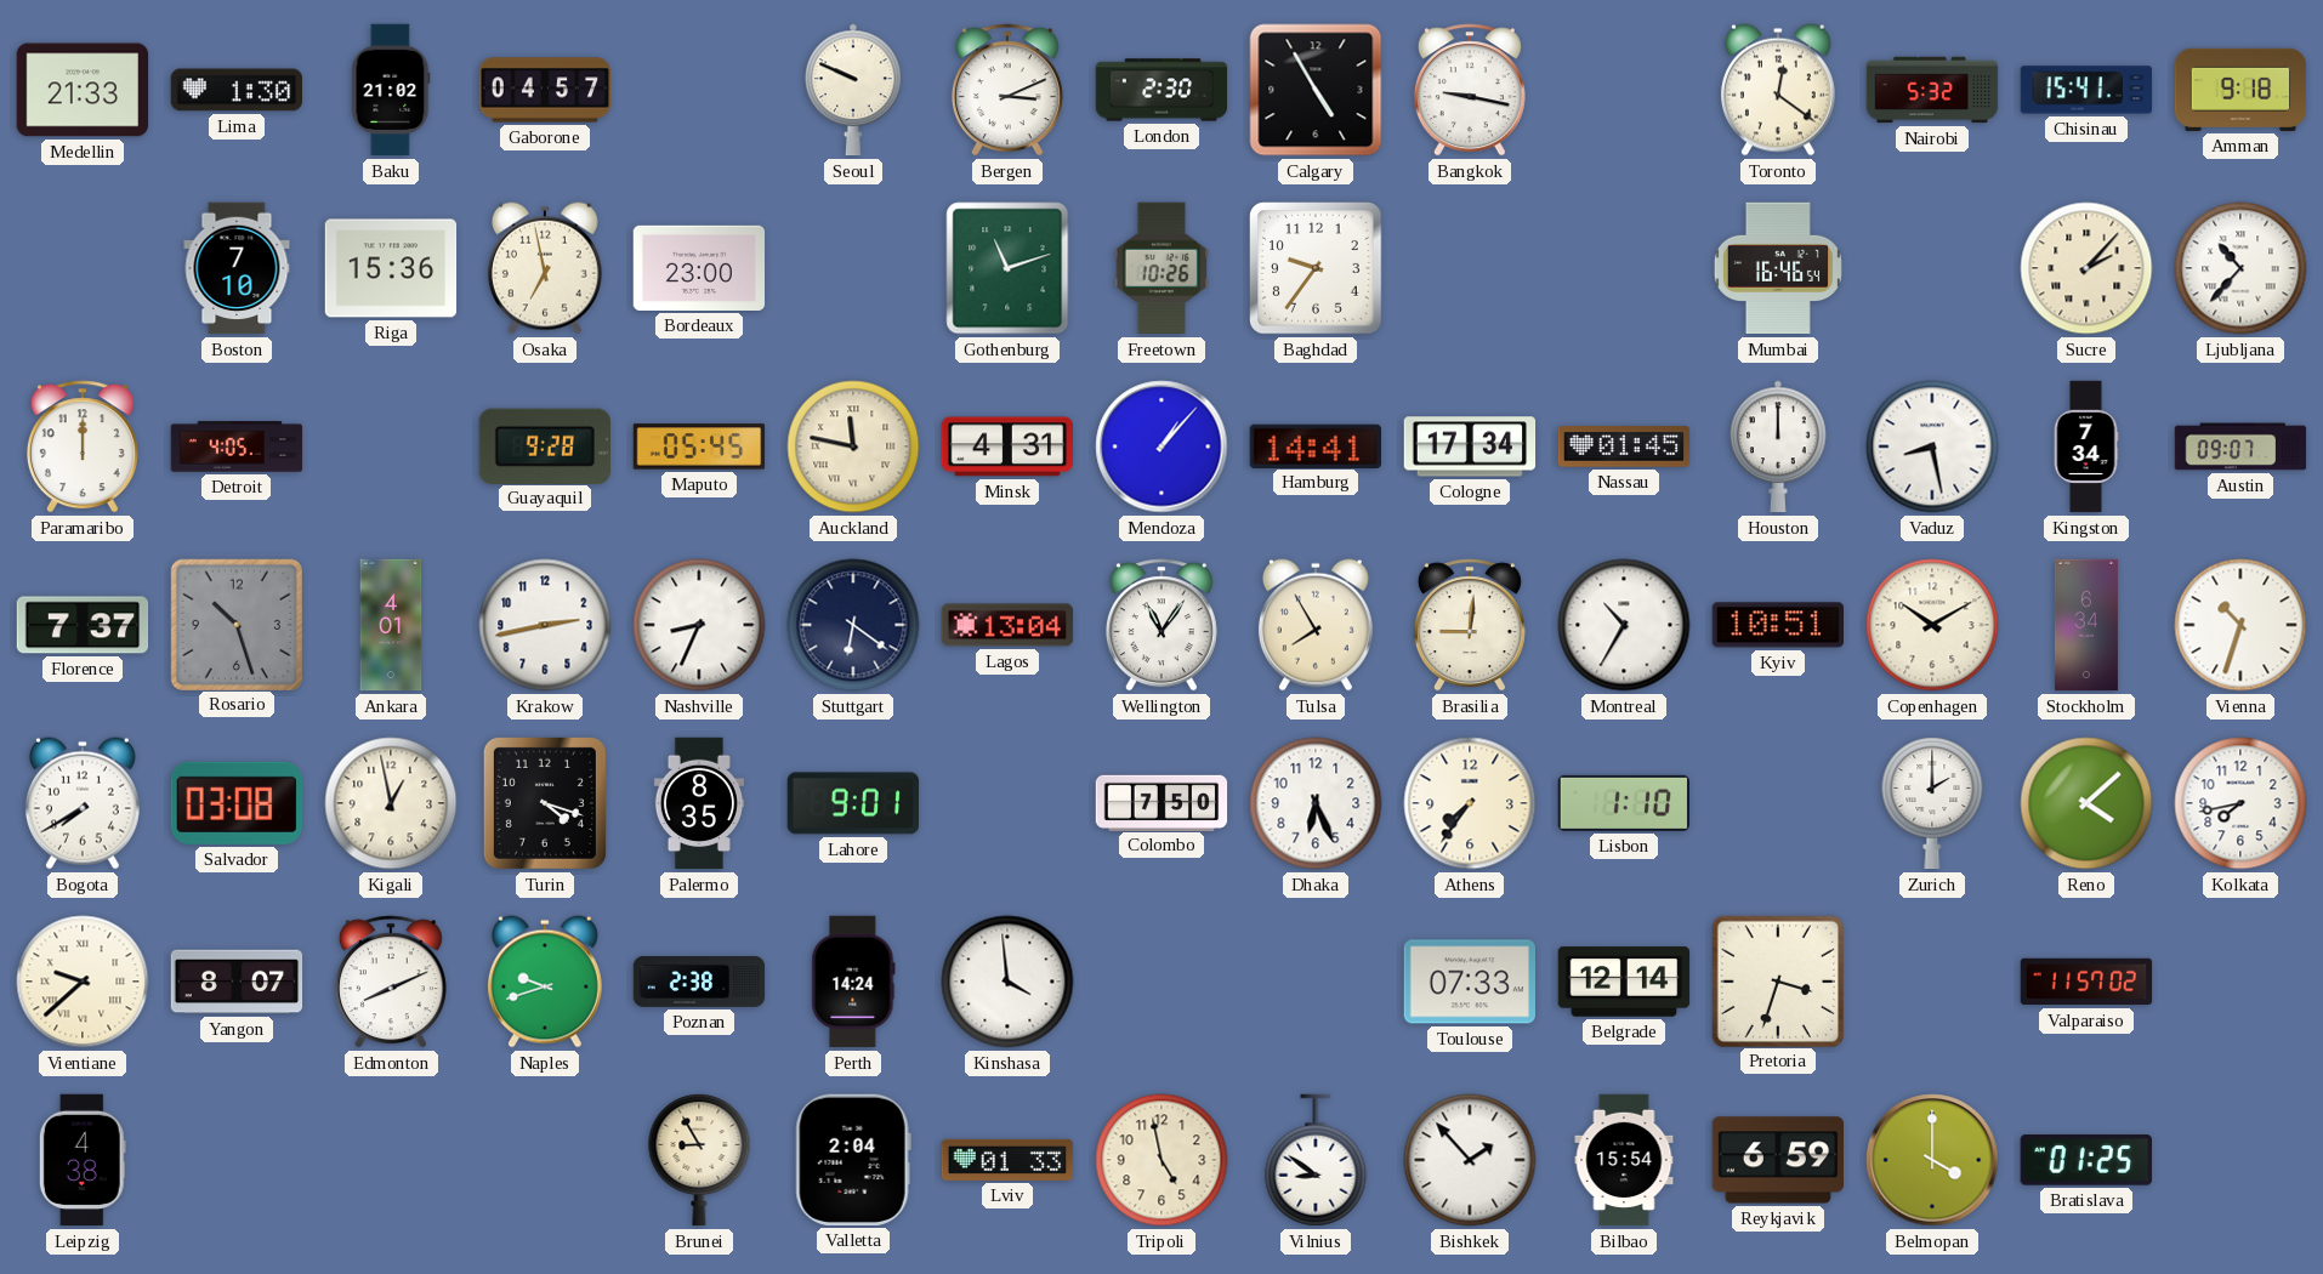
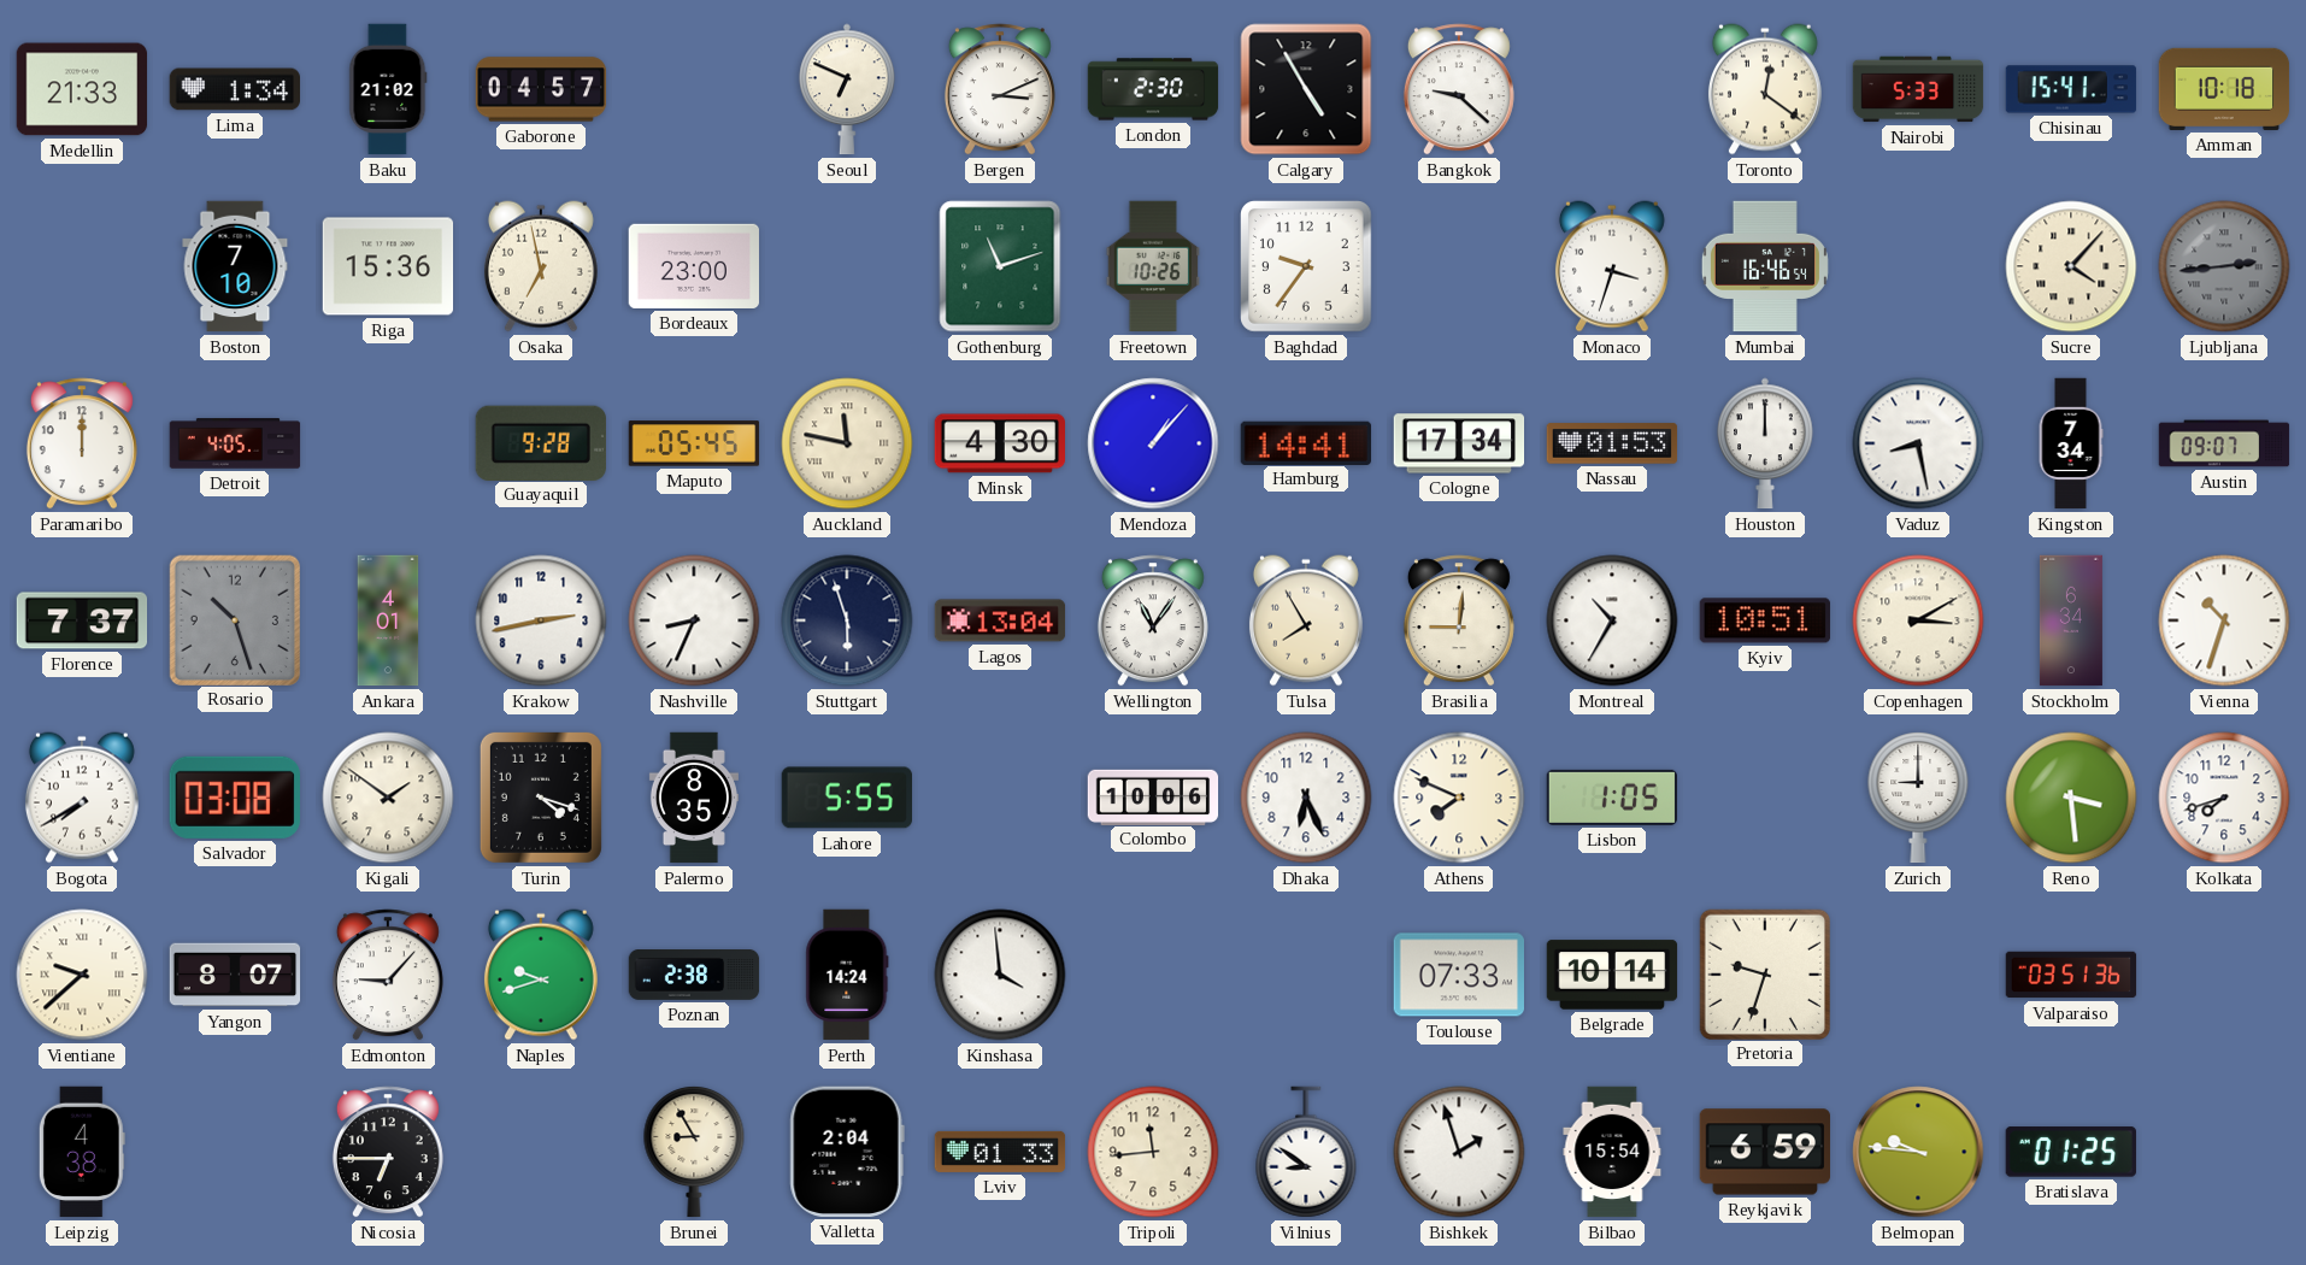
Lima: 1:30 -> 1:34 (234, 89)
Seoul: 9:49 -> 6:49 (847, 89)
Bangkok: 9:17 -> 9:22 (1459, 89)
Nairobi: 5:32 -> 5:33 (1918, 89)
Amman: 9:18 -> 10:18 (2224, 89)
Monaco: none -> 3:33 (1612, 266)
Sucre: 2:07 -> 4:07 (2071, 266)
Ljubljana: 10:37 -> 2:44 (2224, 266)
Ljubljana dial: white -> grey (2224, 266)
Minsk: 4:31 -> 4:30 (1000, 443)
Nassau: 01:45 -> 01:53 (1612, 443)
Stuttgart: 6:21 -> 5:57 (847, 620)
Copenhagen: 10:10 -> 3:10 (1918, 620)
Kigali: 12:58 -> 1:51 (388, 798)
Lahore: 9:01 -> 5:55 (846, 798)
Colombo: 7:50 -> 10:06 (1153, 796)
Athens: 7:36 -> 7:49 (1459, 798)
Lisbon: 1:10 -> 1:05 (1612, 798)
Zurich: 2:00 -> 9:00 (1918, 799)
Reno: 4:08 -> 3:29 (2071, 798)
Kolkata: 7:43 -> 7:42 (2224, 798)
Edmonton: 8:11 -> 9:07 (388, 975)
Belgrade: 12:14 -> 10:14 (1612, 975)
Pretoria: 3:33 -> 9:33 (1764, 973)
Valparaiso: 11:57 -> 03:51 (2071, 975)
Nicosia: none -> 6:45 (388, 1152)
Tripoli: 4:58 -> 11:44 (1153, 1152)
Bishkek: 1:53 -> 1:57 (1459, 1152)
Belmopan: 4:00 -> 9:46 (1918, 1152)
